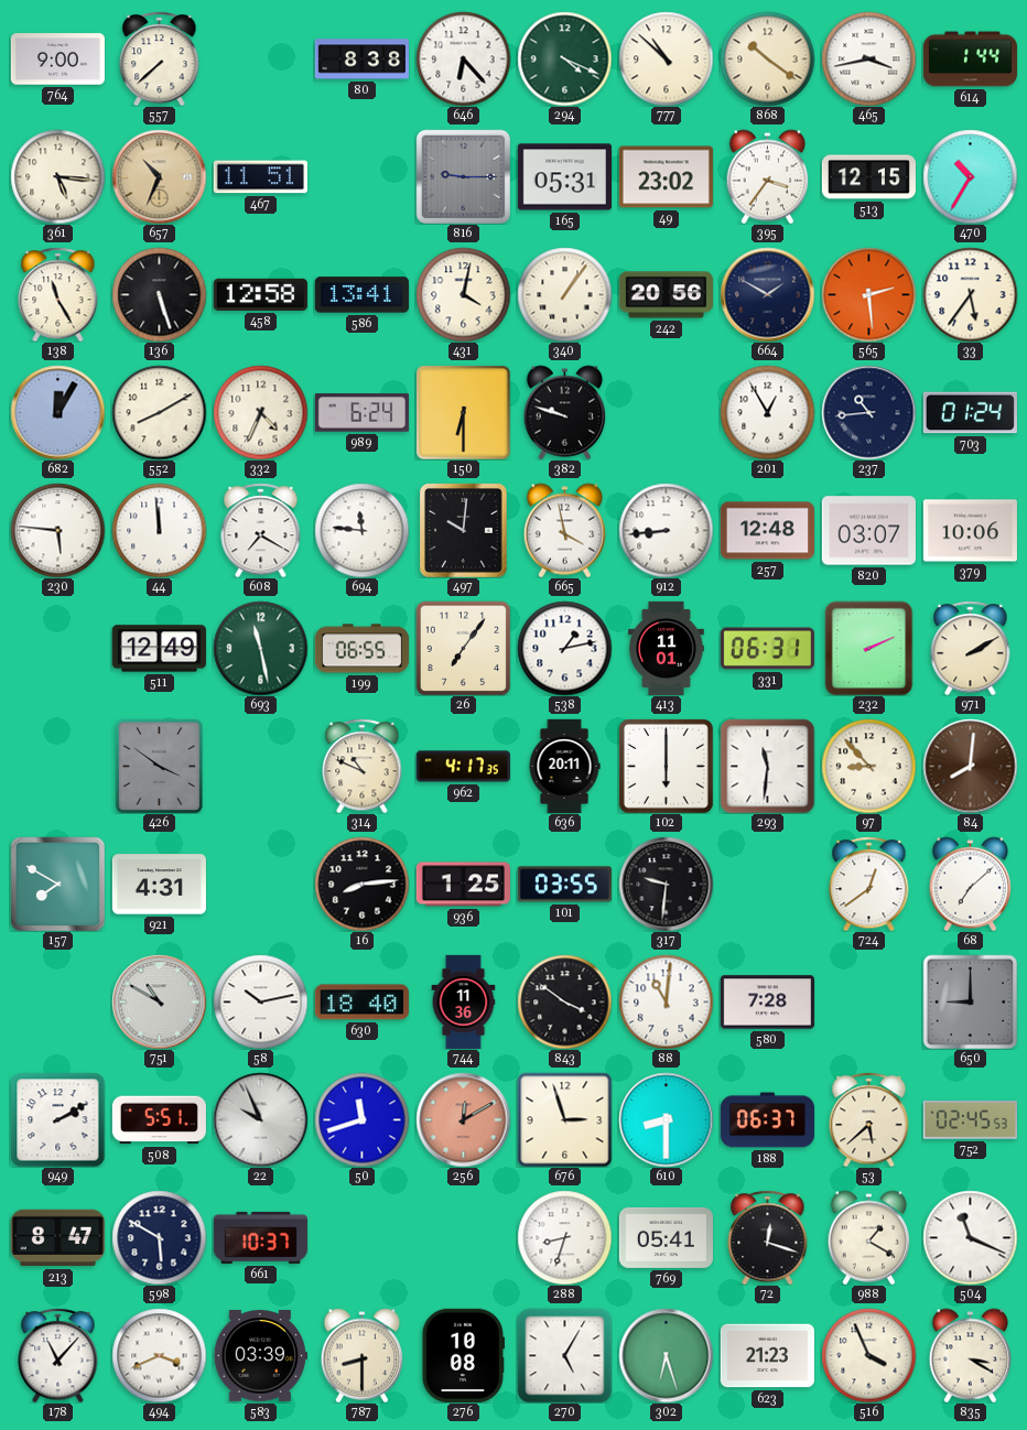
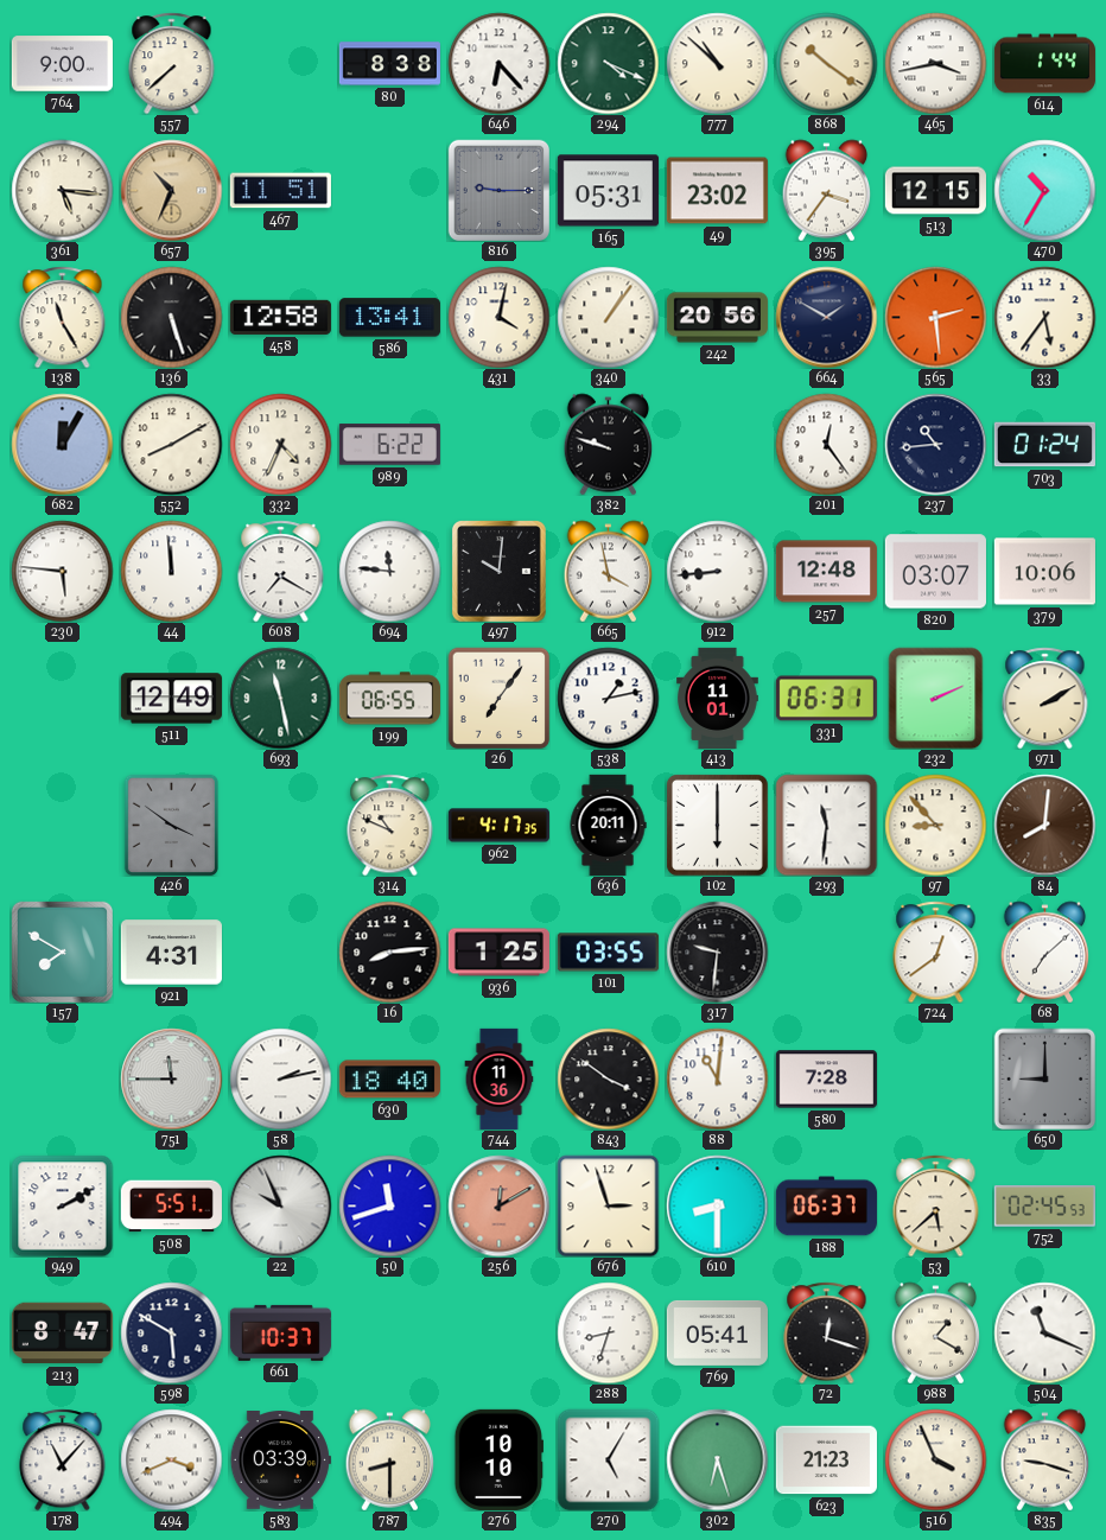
989: 6:24 -> 6:22 (389, 445)
150: 6:30 -> none (463, 412)
201: 12:55 -> 12:24 (826, 444)
751: 10:50 -> 11:45 (171, 1078)
58: 10:13 -> 2:13 (280, 1078)
276: 10:08 -> 10:10 (498, 1459)
835: 3:20 -> 9:18 (1045, 1459)
